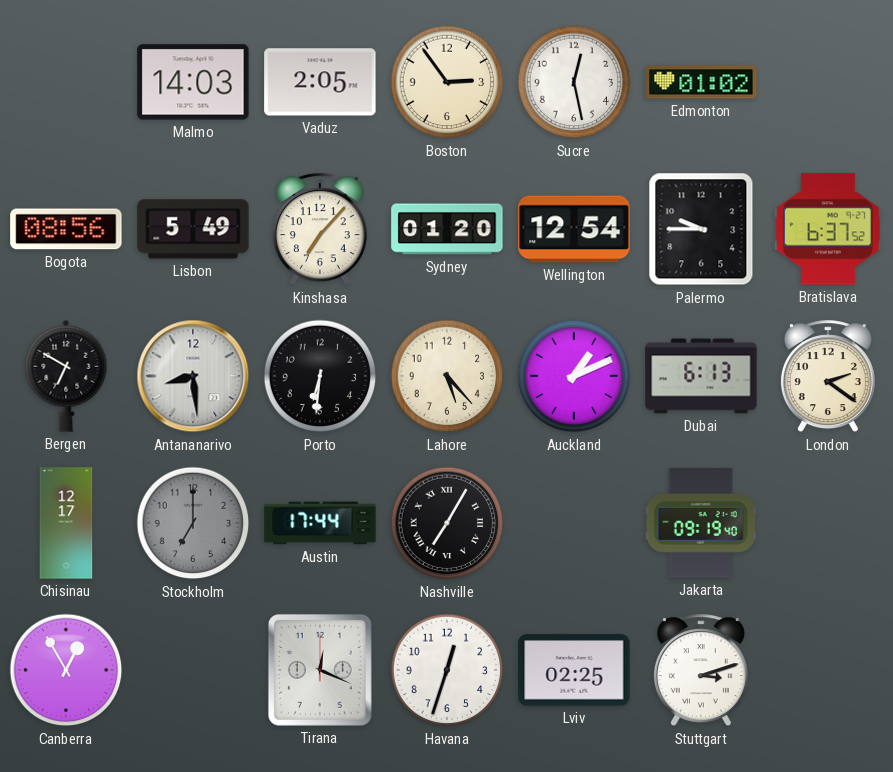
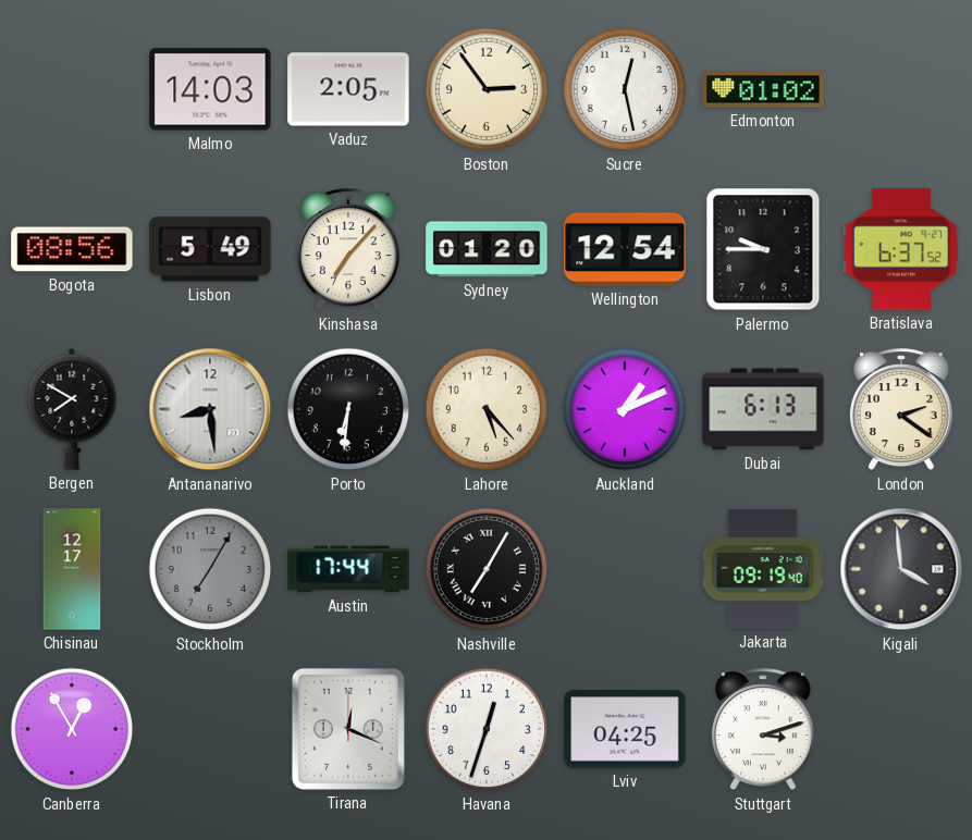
Bergen: 6:50 -> 7:50 (72, 409)
Stockholm: 7:00 -> 7:05 (210, 569)
Kigali: none -> 3:59 (901, 569)
Lviv: 02:25 -> 04:25 (625, 729)
